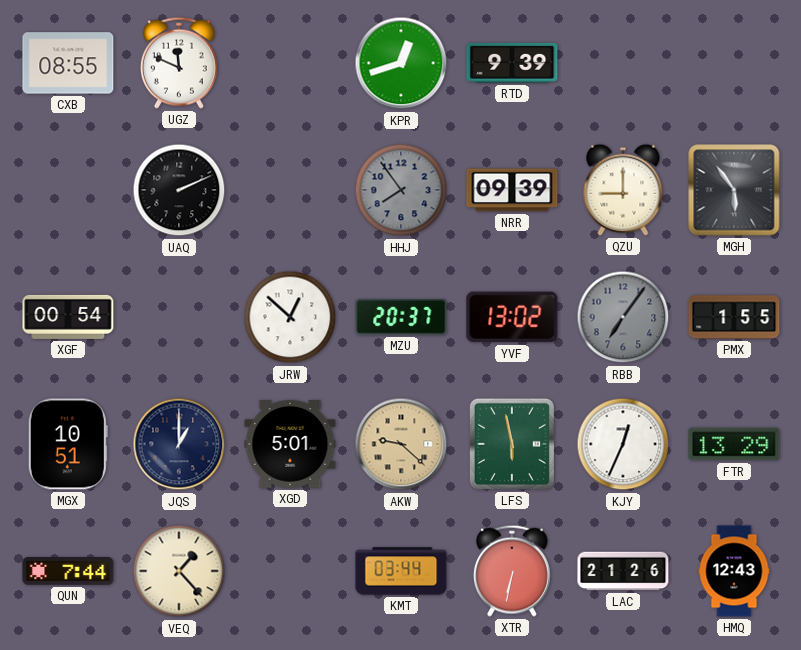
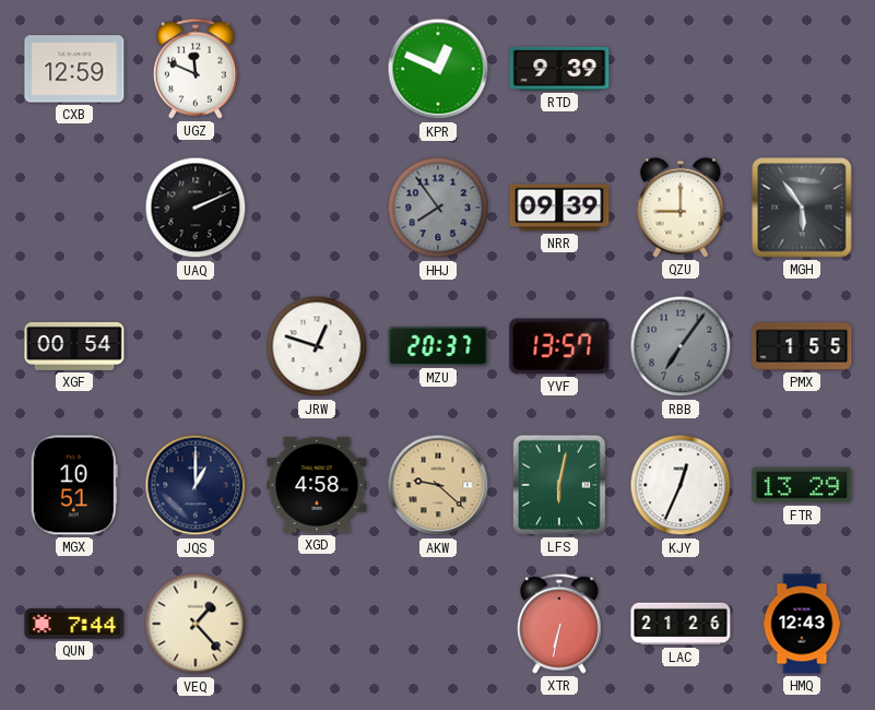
CXB: 08:55 -> 12:59 (74, 69)
KPR: 12:42 -> 12:49 (438, 69)
JRW: 12:52 -> 12:48 (317, 346)
YVF: 13:02 -> 13:57 (559, 346)
XGD: 5:01 -> 4:58 (317, 485)
LFS: 5:58 -> 6:02 (559, 485)
KMT: 03:44 -> none (401, 571)
